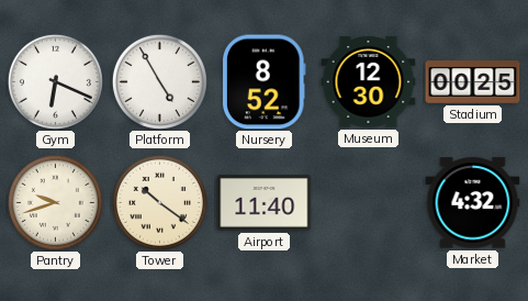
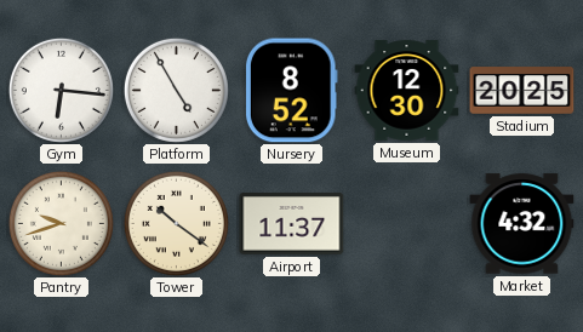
Gym: 6:19 -> 6:16 (61, 90)
Stadium: 00:25 -> 20:25 (522, 91)
Airport: 11:40 -> 11:37 (292, 224)
